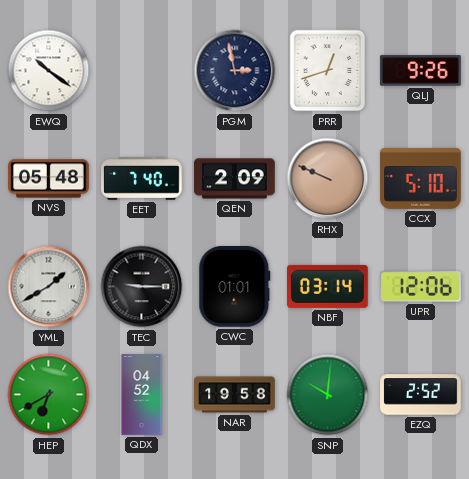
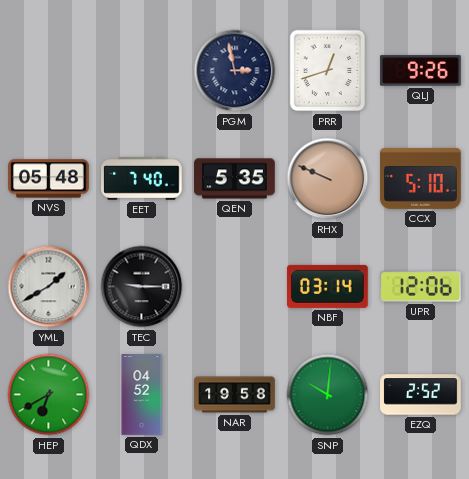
EWQ: 10:21 -> none (49, 71)
QEN: 2:09 -> 5:35 (235, 179)
CWC: 01:01 -> none (235, 287)
